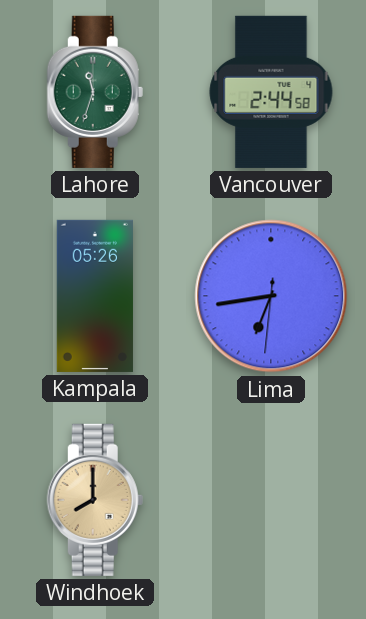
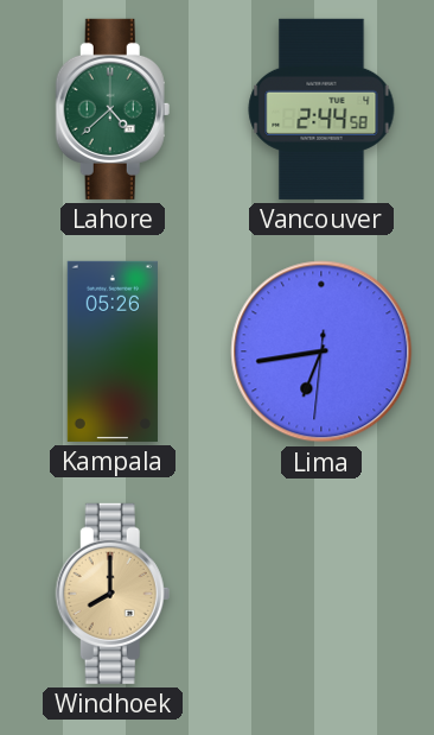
Lahore: 11:33 -> 4:38 (113, 109)
